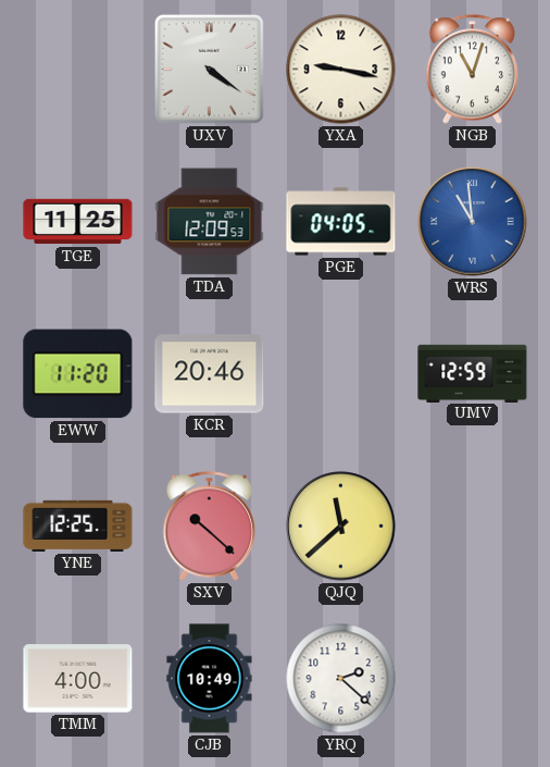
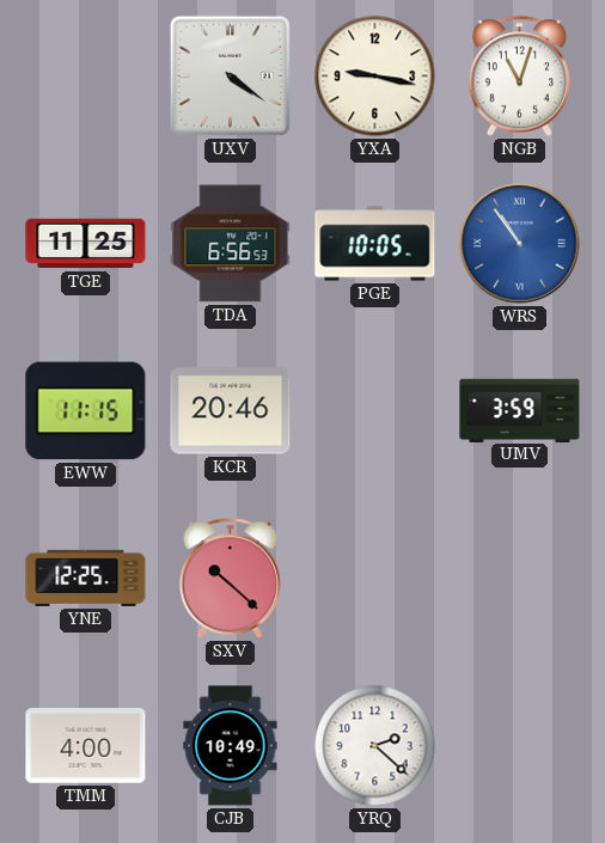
TDA: 12:09 -> 6:56 (231, 244)
PGE: 04:05 -> 10:05 (375, 244)
WRS: 10:59 -> 10:54 (520, 244)
EWW: 11:20 -> 11:15 (86, 411)
UMV: 12:59 -> 3:59 (520, 410)
QJQ: 11:38 -> none (341, 527)
